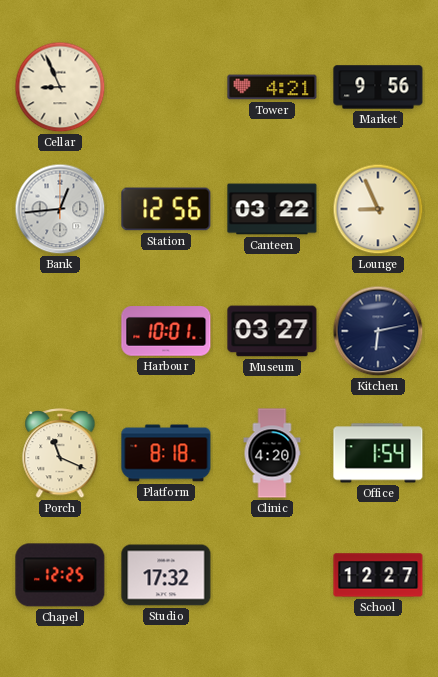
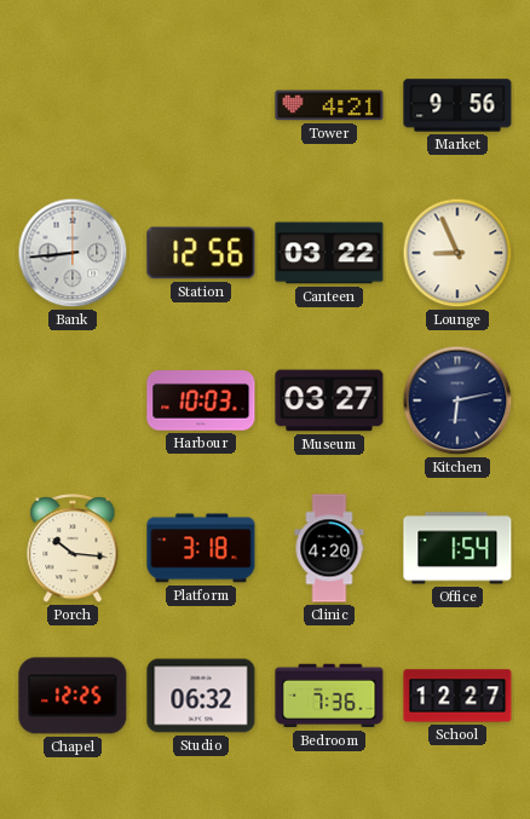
Cellar: 8:56 -> none (60, 87)
Bank: 12:44 -> 8:44 (73, 253)
Harbour: 10:01 -> 10:03 (201, 400)
Porch: 11:19 -> 10:16 (73, 549)
Platform: 8:18 -> 3:18 (201, 548)
Studio: 17:32 -> 06:32 (201, 696)
Bedroom: none -> 7:36 (329, 696)
